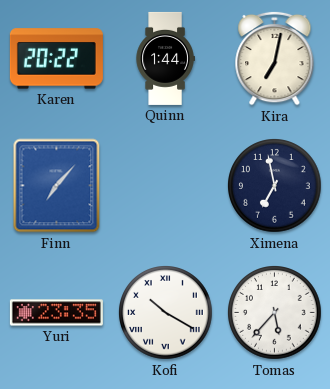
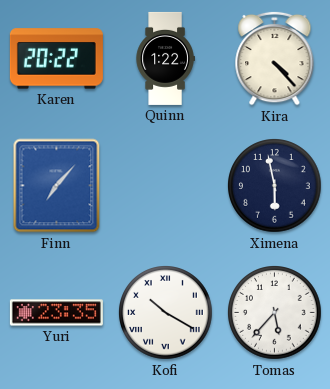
Quinn: 1:44 -> 1:22 (165, 58)
Kira: 7:02 -> 4:23 (275, 58)
Ximena: 6:58 -> 5:58 (275, 186)
